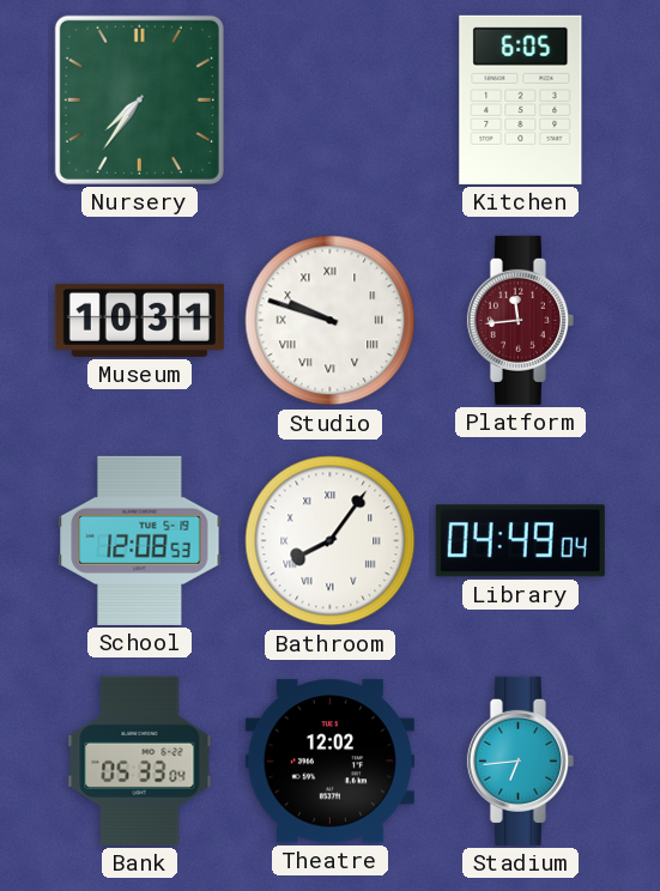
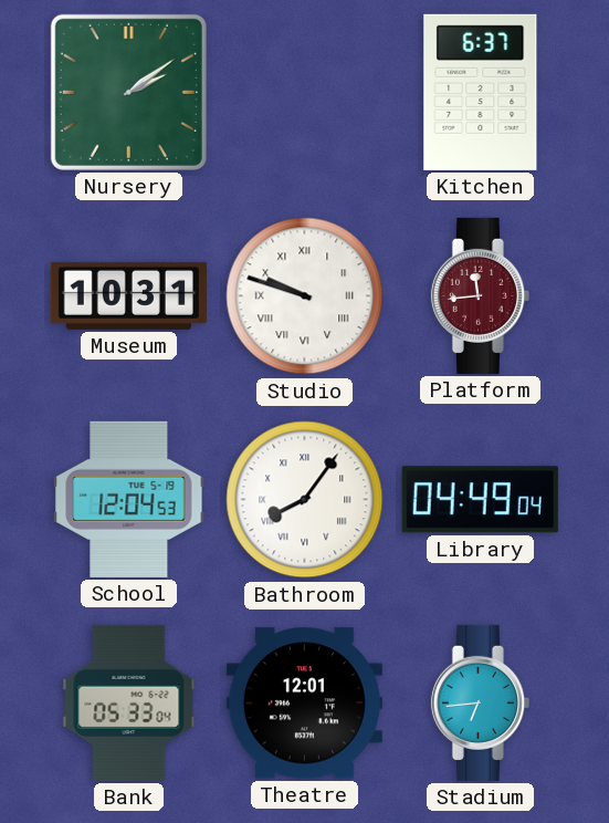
Nursery: 7:36 -> 2:09 (128, 92)
Kitchen: 6:05 -> 6:37 (481, 92)
School: 12:08 -> 12:04 (129, 499)
Theatre: 12:02 -> 12:01 (304, 704)
